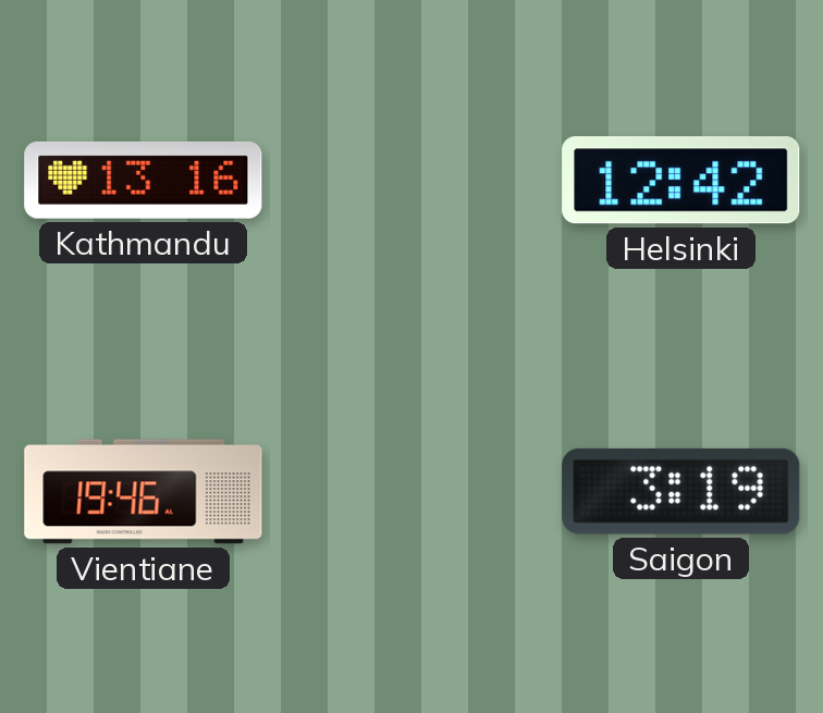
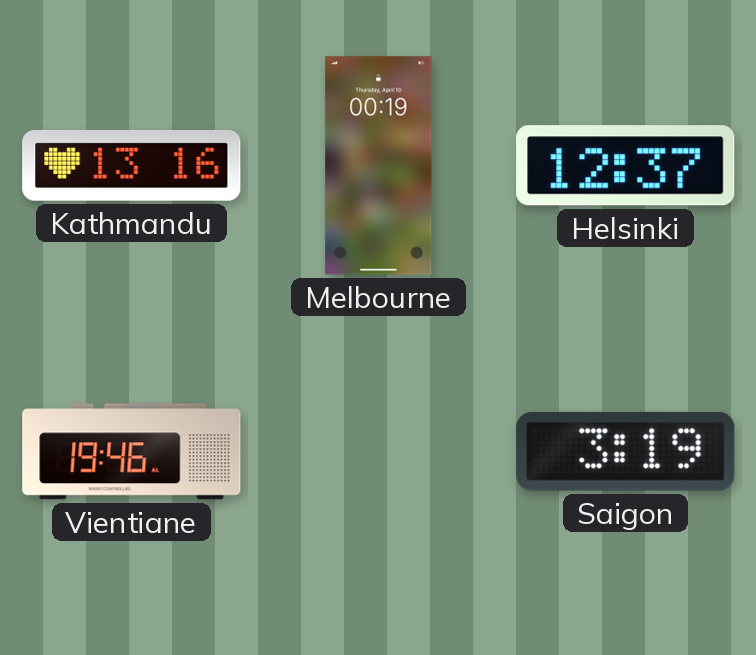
Melbourne: none -> 00:19 (379, 166)
Helsinki: 12:42 -> 12:37 (626, 166)
